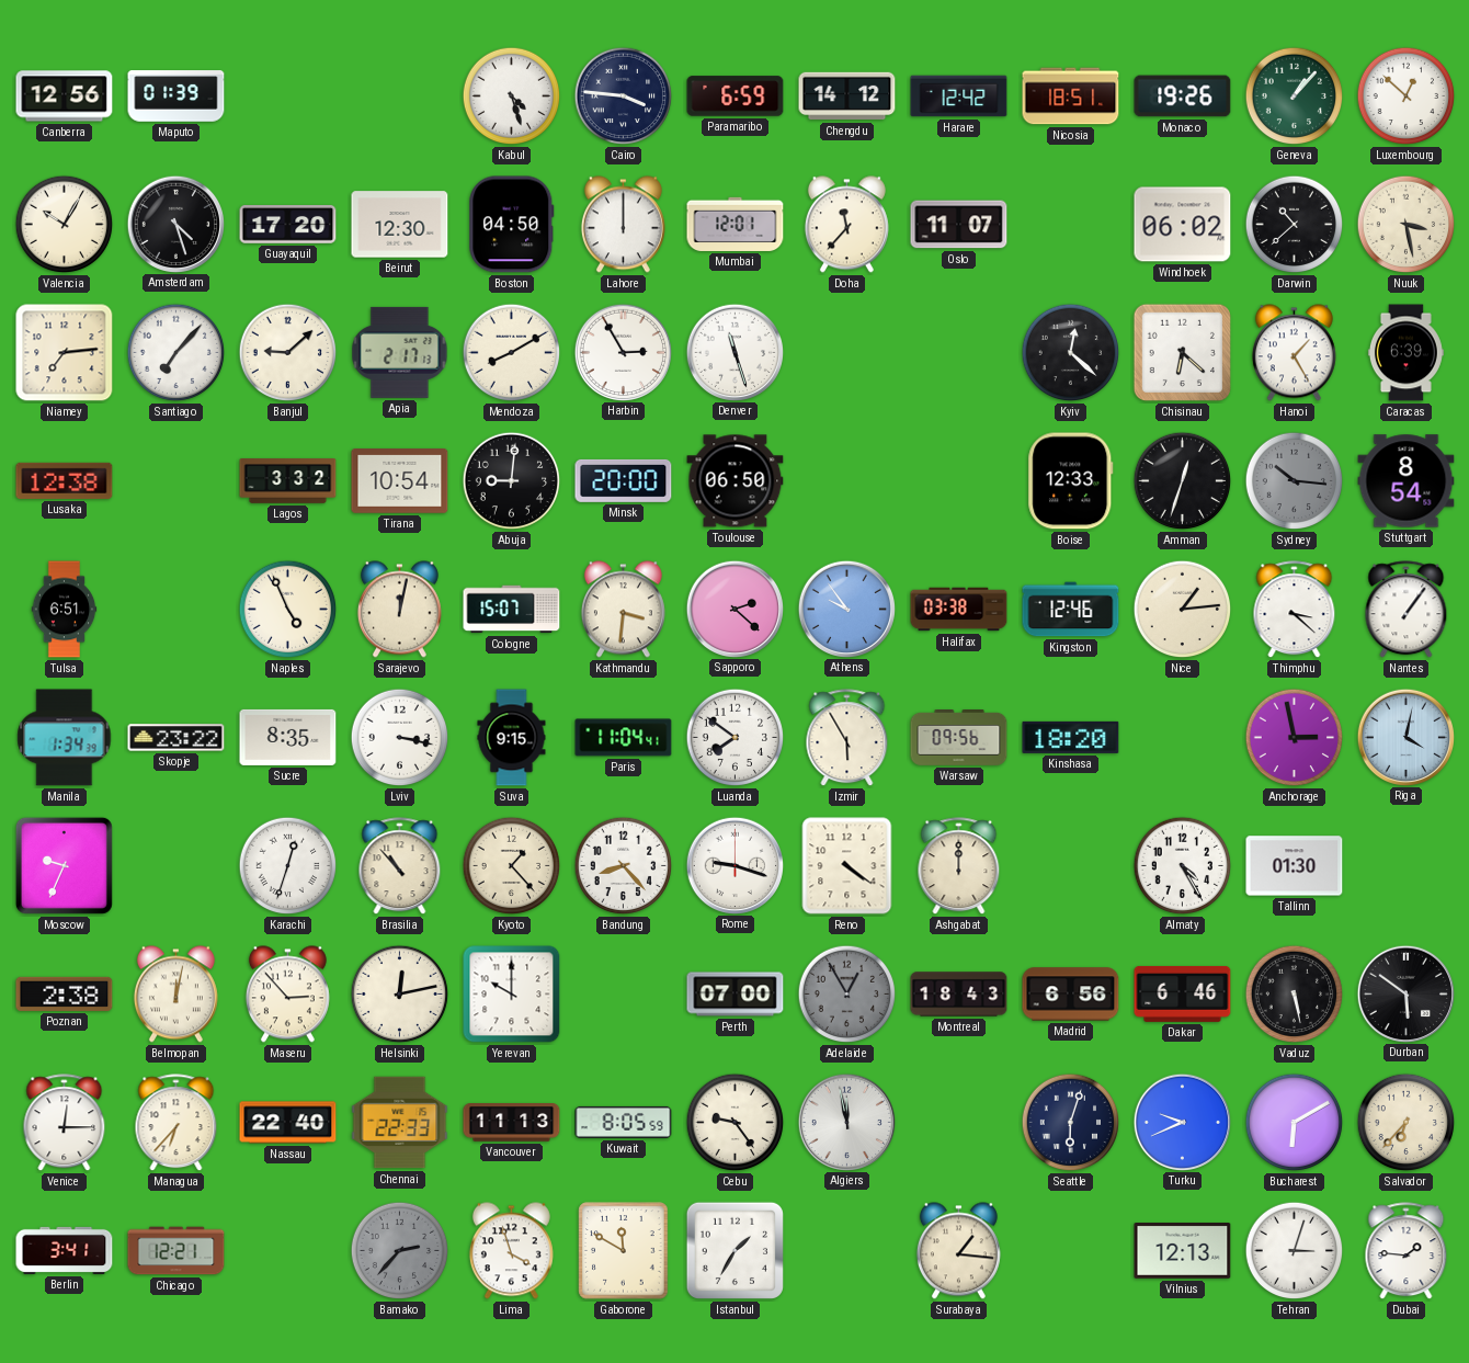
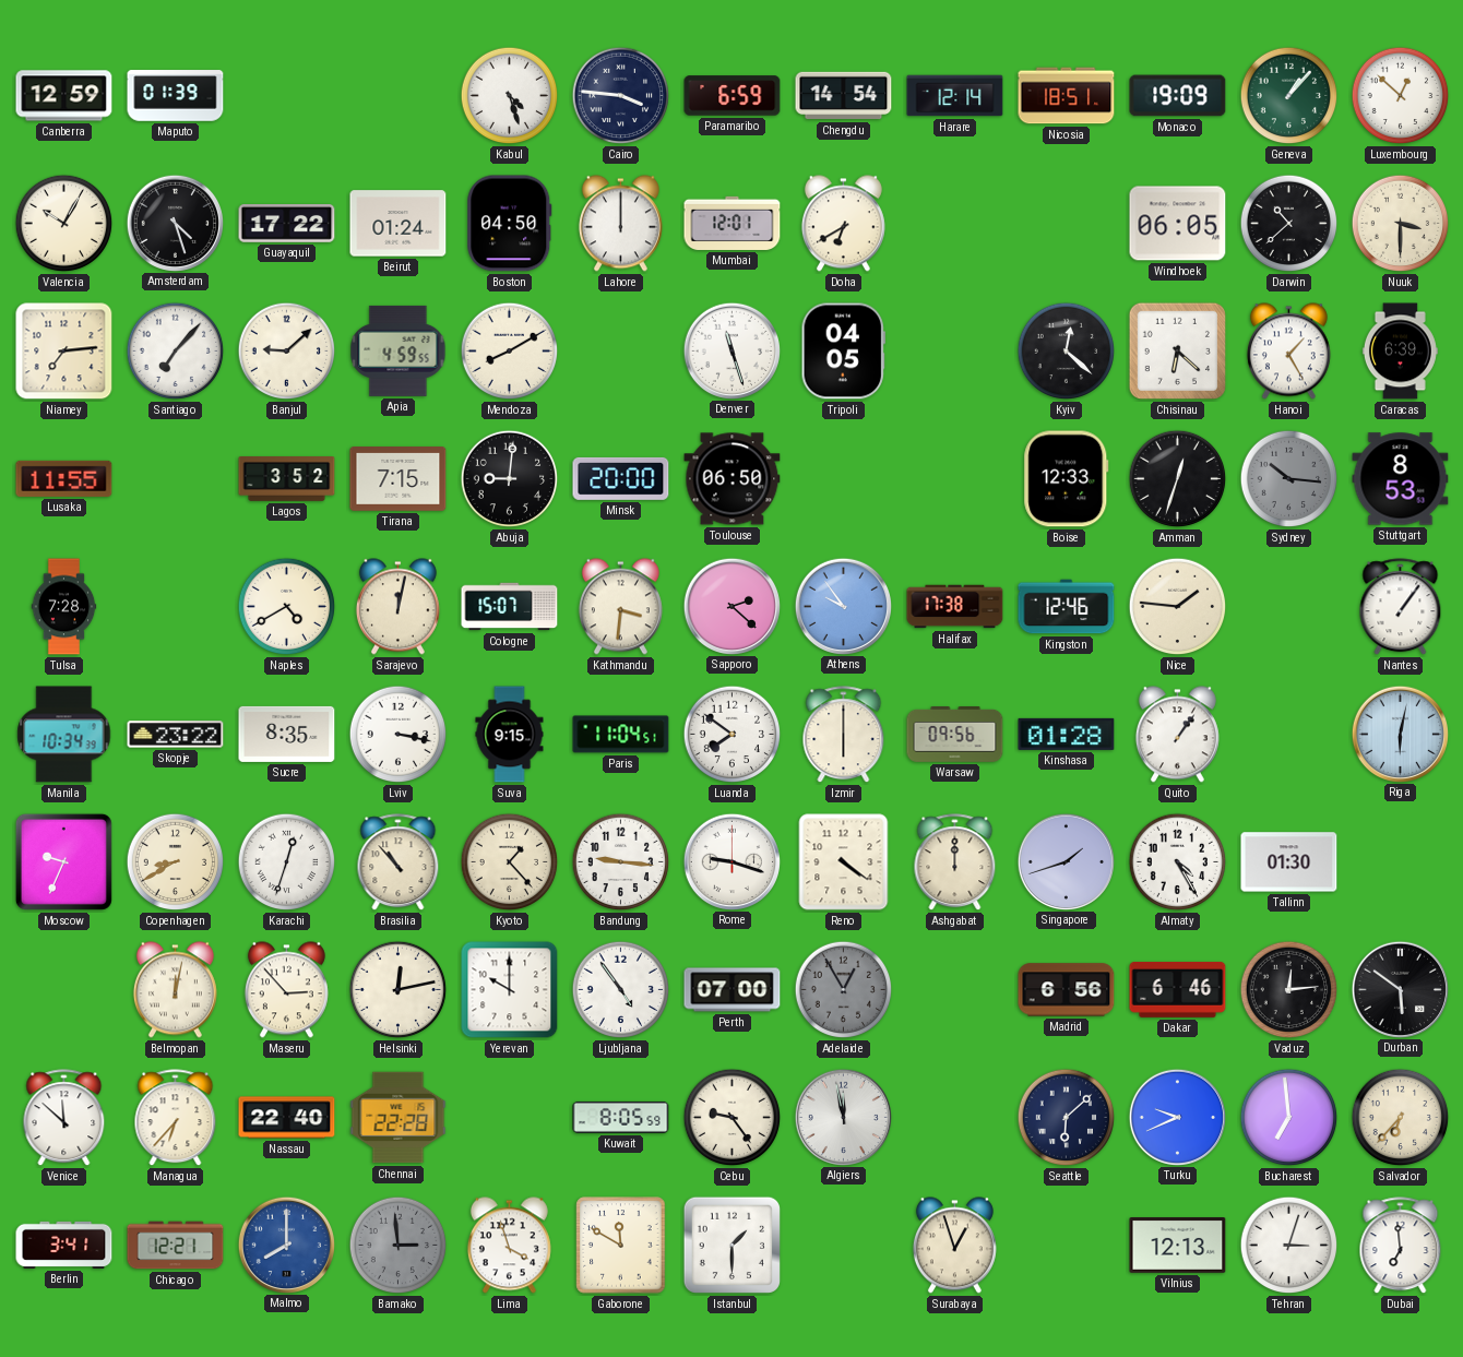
Canberra: 12:56 -> 12:59 (64, 96)
Chengdu: 14:12 -> 14:54 (844, 96)
Harare: 12:42 -> 12:14 (955, 96)
Monaco: 19:26 -> 19:09 (1178, 96)
Guayaquil: 17:20 -> 17:22 (287, 224)
Beirut: 12:30 -> 01:24 (399, 224)
Doha: 11:37 -> 6:40 (843, 224)
Oslo: 11:07 -> none (959, 225)
Windhoek: 06:02 -> 06:05 (1178, 224)
Nuuk: 3:28 -> 3:30 (1401, 224)
Apia: 2:17 -> 4:59 (399, 350)
Harbin: 2:55 -> none (623, 352)
Tripoli: none -> 04:05 (843, 352)
Lusaka: 12:38 -> 11:55 (64, 478)
Lagos: 3:32 -> 3:52 (287, 479)
Tirana: 10:54 -> 7:15 (399, 479)
Stuttgart: 8:54 -> 8:53 (1401, 479)
Tulsa: 6:51 -> 7:28 (64, 607)
Naples: 4:56 -> 4:40 (287, 607)
Halifax: 03:38 -> 17:38 (955, 607)
Nice: 1:14 -> 1:46 (1178, 607)
Thimphu: 3:22 -> none (1295, 610)
Manila: 1:34 -> 10:34 (64, 735)
Paris: 11:04:41 -> 11:04:51 (621, 735)
Izmir: 5:55 -> 6:00 (844, 735)
Kinshasa: 18:20 -> 01:28 (1067, 734)
Quito: none -> 1:06 (1177, 735)
Anchorage: 2:58 -> none (1295, 738)
Riga: 4:02 -> 6:02 (1400, 734)
Copenhagen: none -> 8:40 (176, 862)
Bandung: 8:23 -> 9:16 (621, 862)
Singapore: none -> 1:42 (1066, 861)
Poznan: 2:38 -> none (65, 993)
Ljubljana: none -> 4:54 (621, 990)
Montreal: 18:43 -> none (959, 995)
Vaduz: 5:28 -> 12:14 (1289, 990)
Venice: 12:15 -> 11:52 (64, 1118)
Chennai: 22:33 -> 22:28 (399, 1118)
Vancouver: 11:13 -> none (512, 1123)
Seattle: 6:03 -> 6:08 (1067, 1118)
Bucharest: 6:10 -> 6:59 (1289, 1118)
Malmo: none -> 8:00 (286, 1245)
Bamako: 2:37 -> 2:59 (399, 1246)
Istanbul: 1:35 -> 1:30 (731, 1245)
Surabaya: 1:16 -> 12:57 (954, 1246)
Dubai: 1:46 -> 6:59 (1401, 1246)
